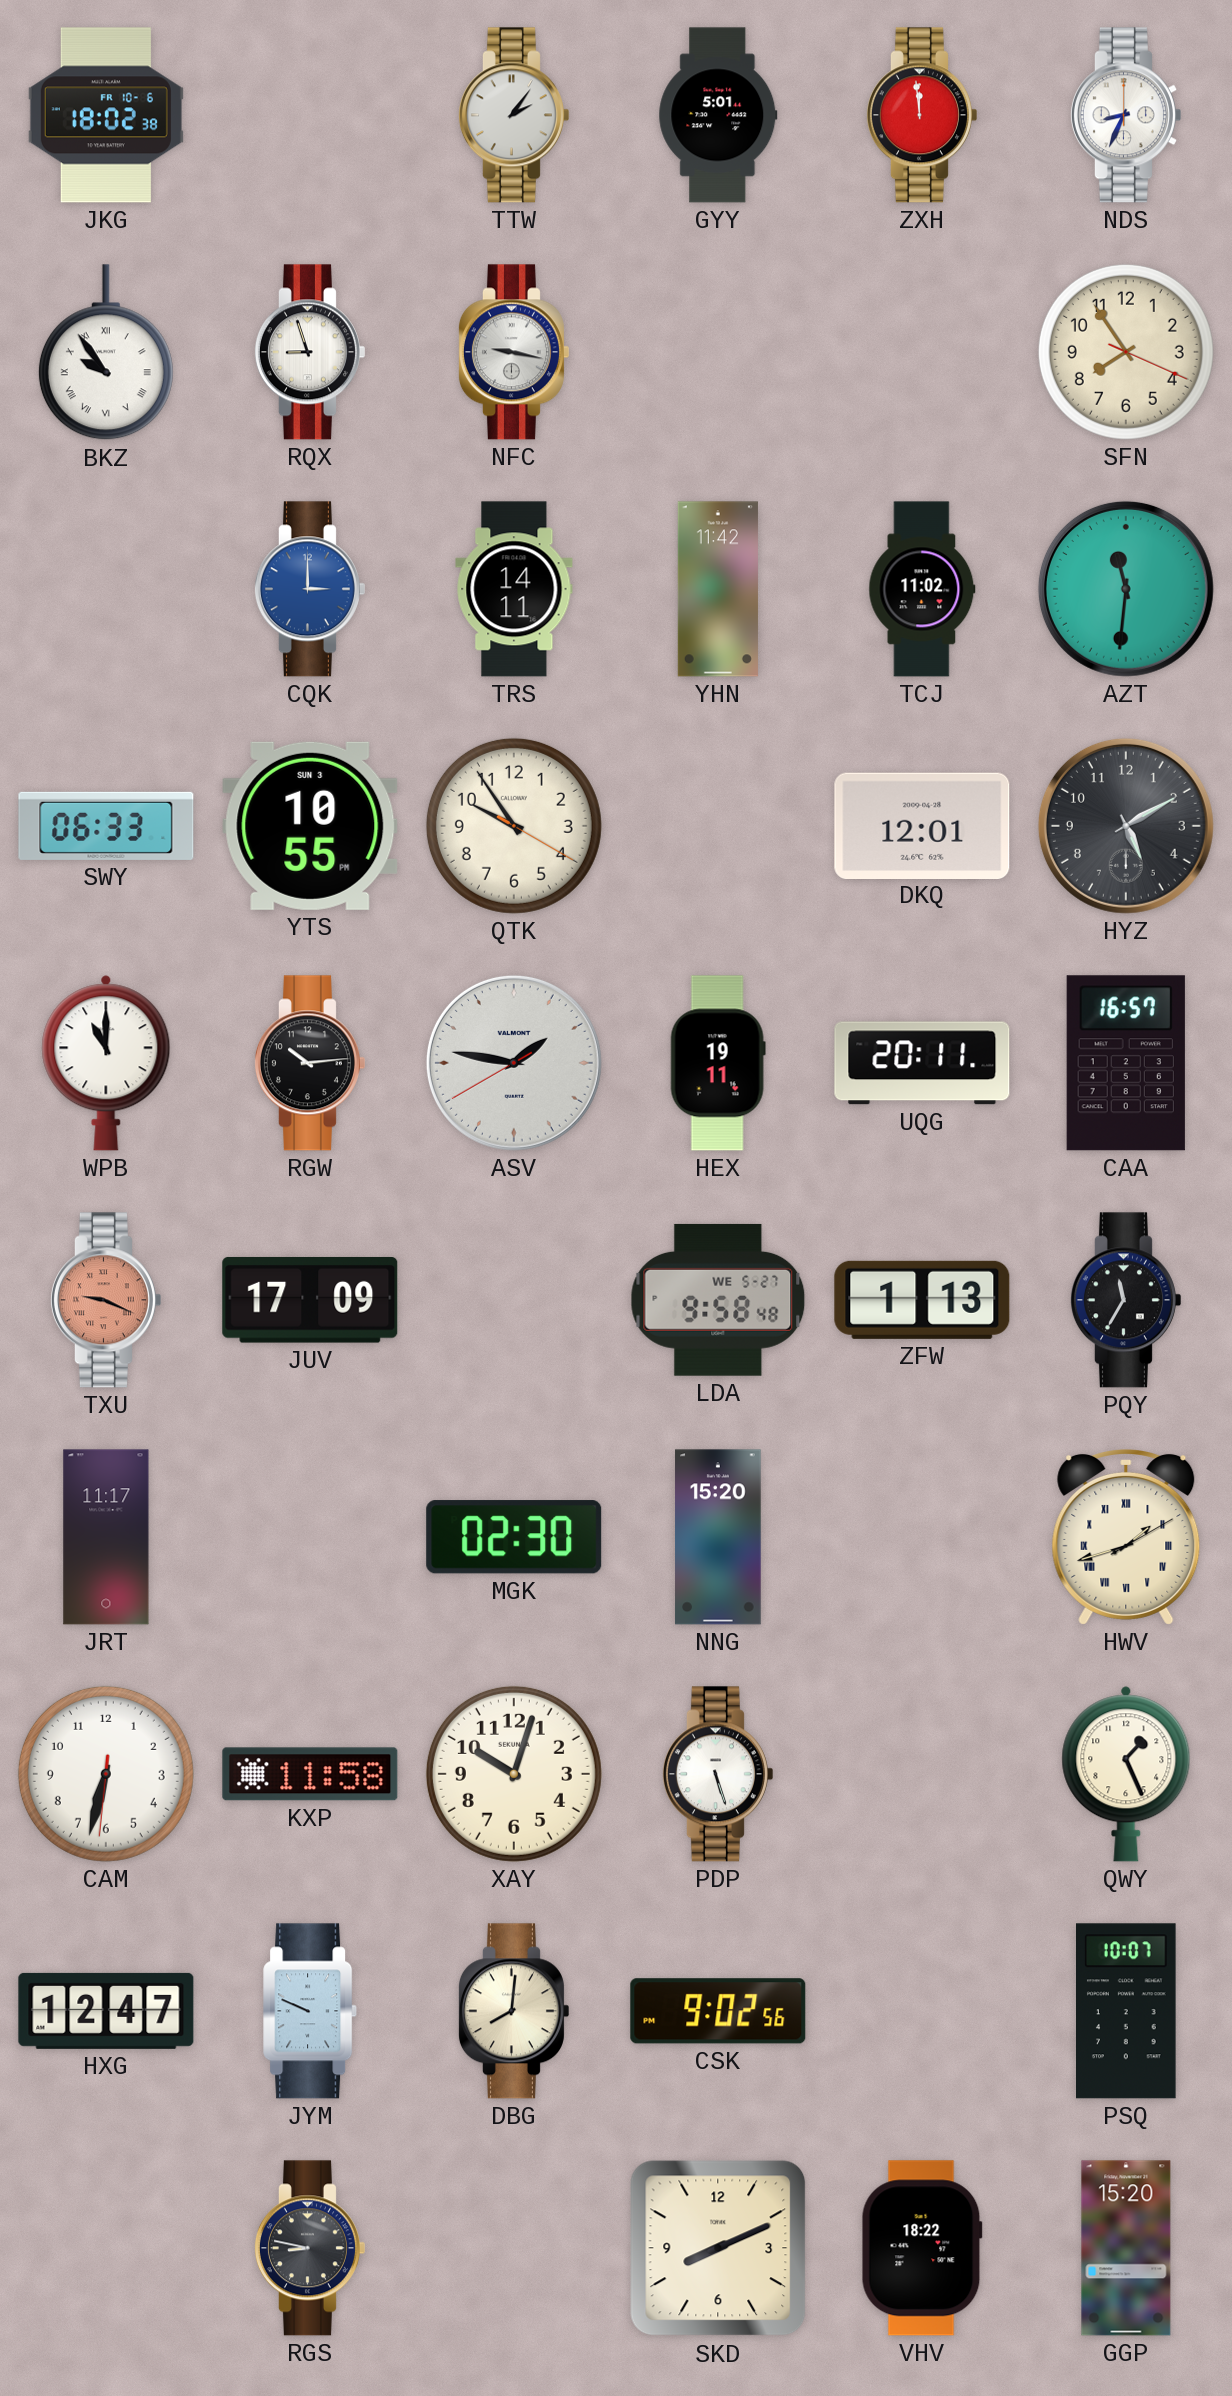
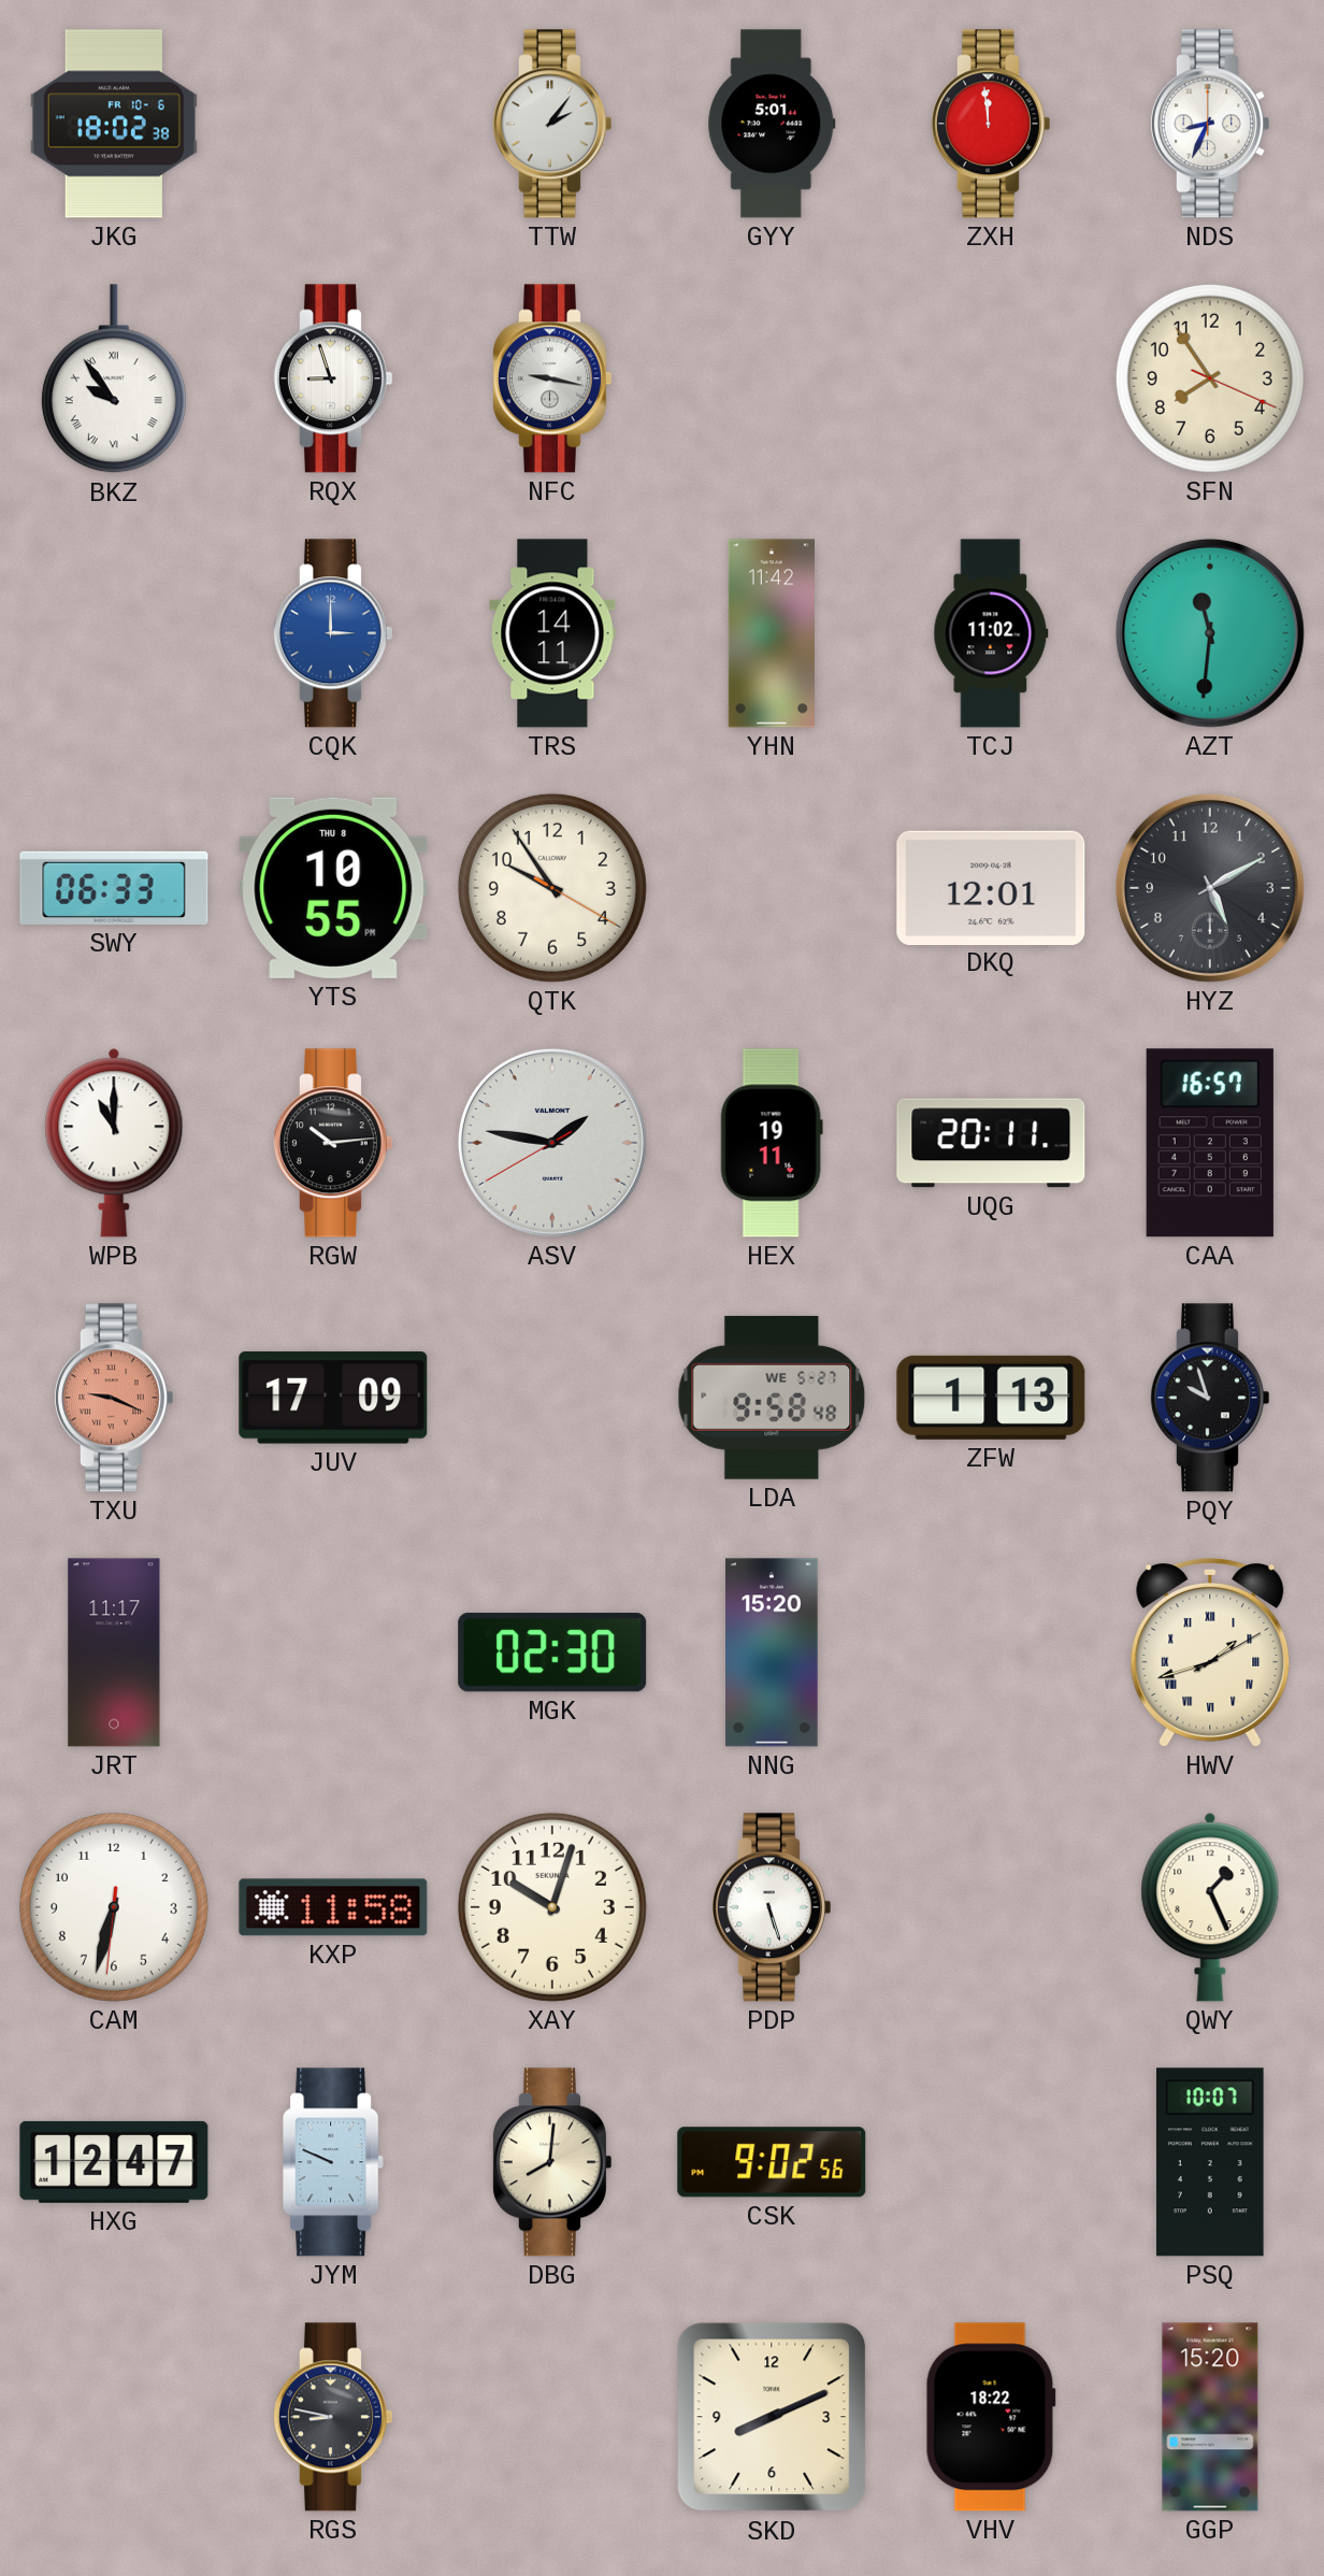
YTS date: SUN 3 -> THU 8 (333, 888)
PQY: 11:35 -> 9:57 (1209, 1398)
